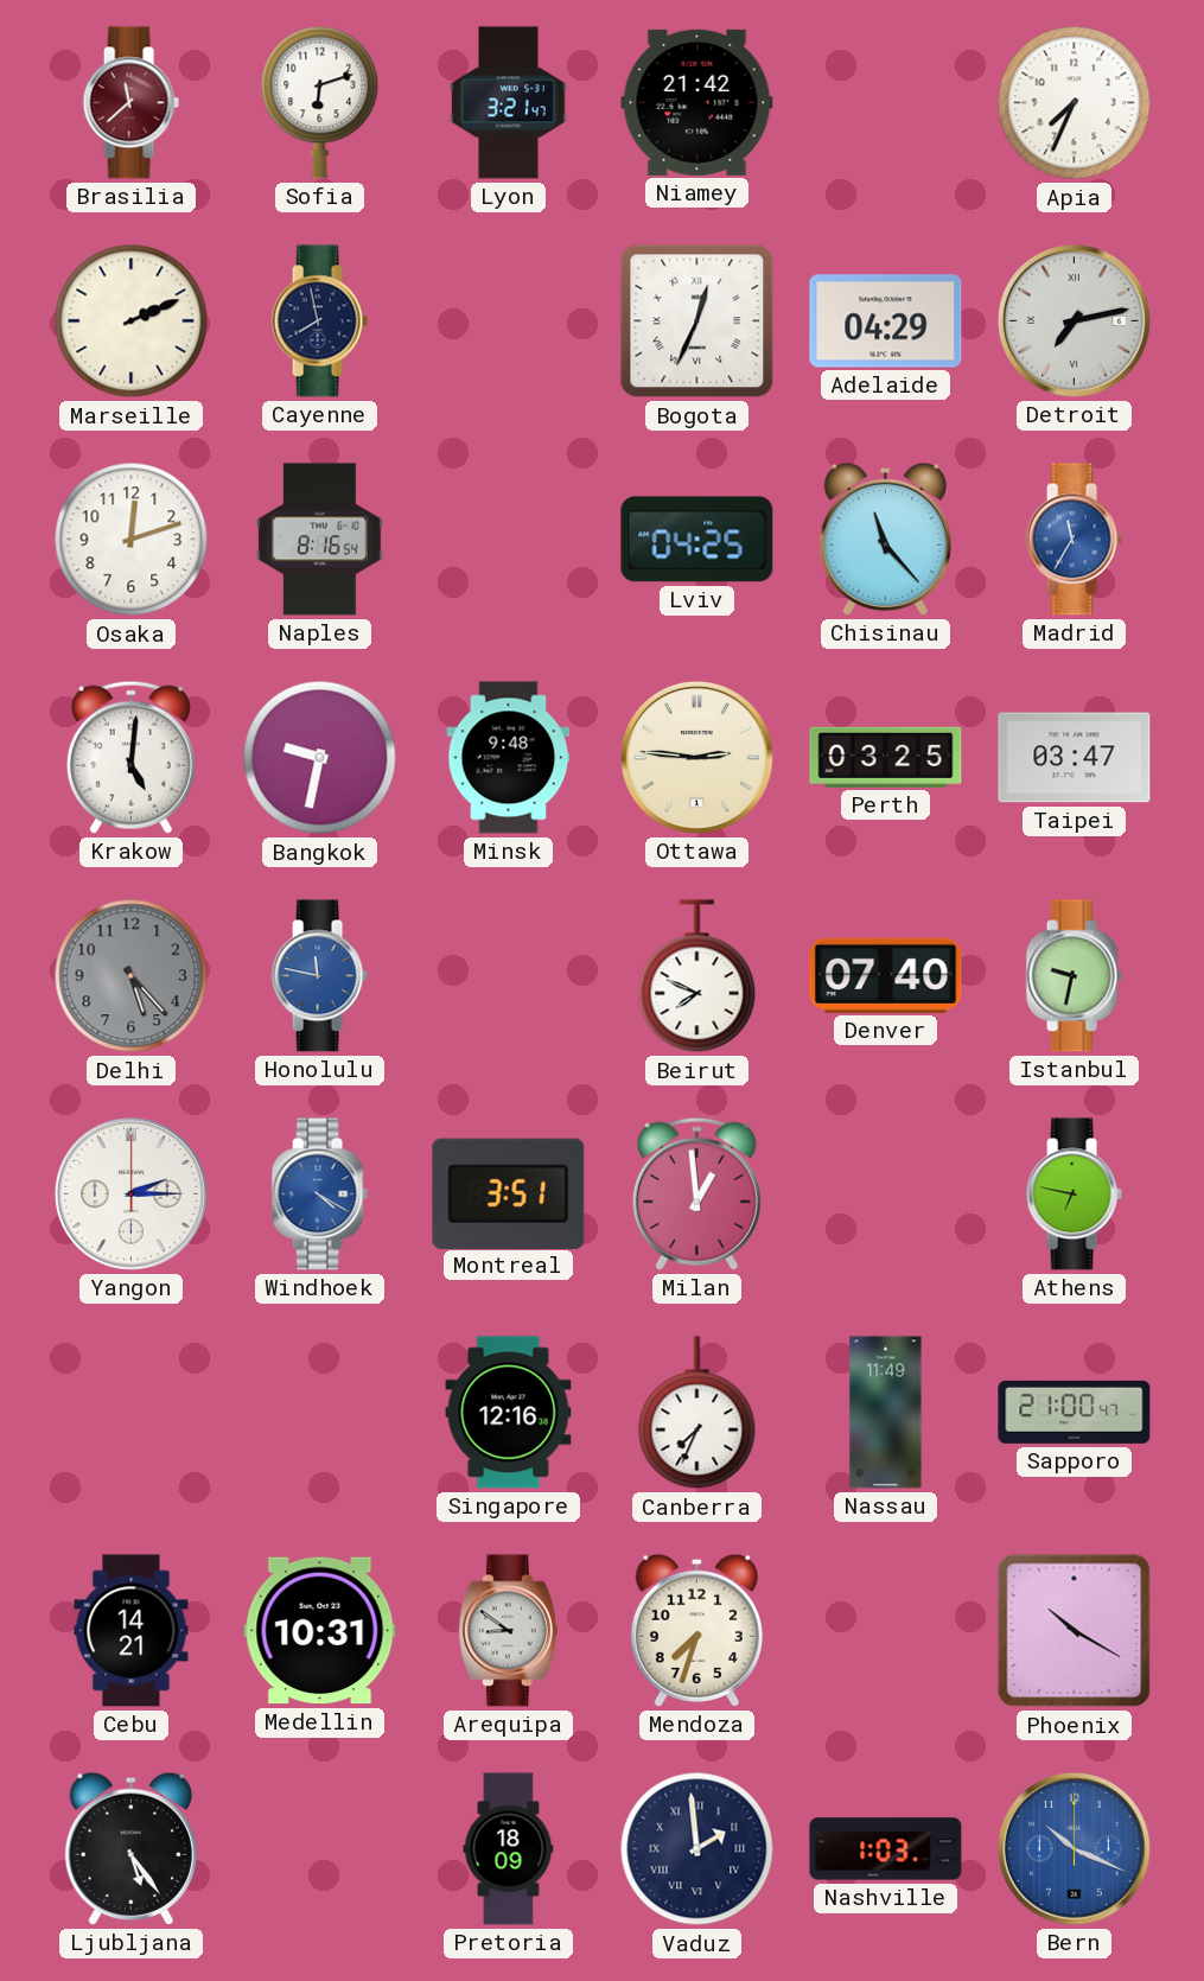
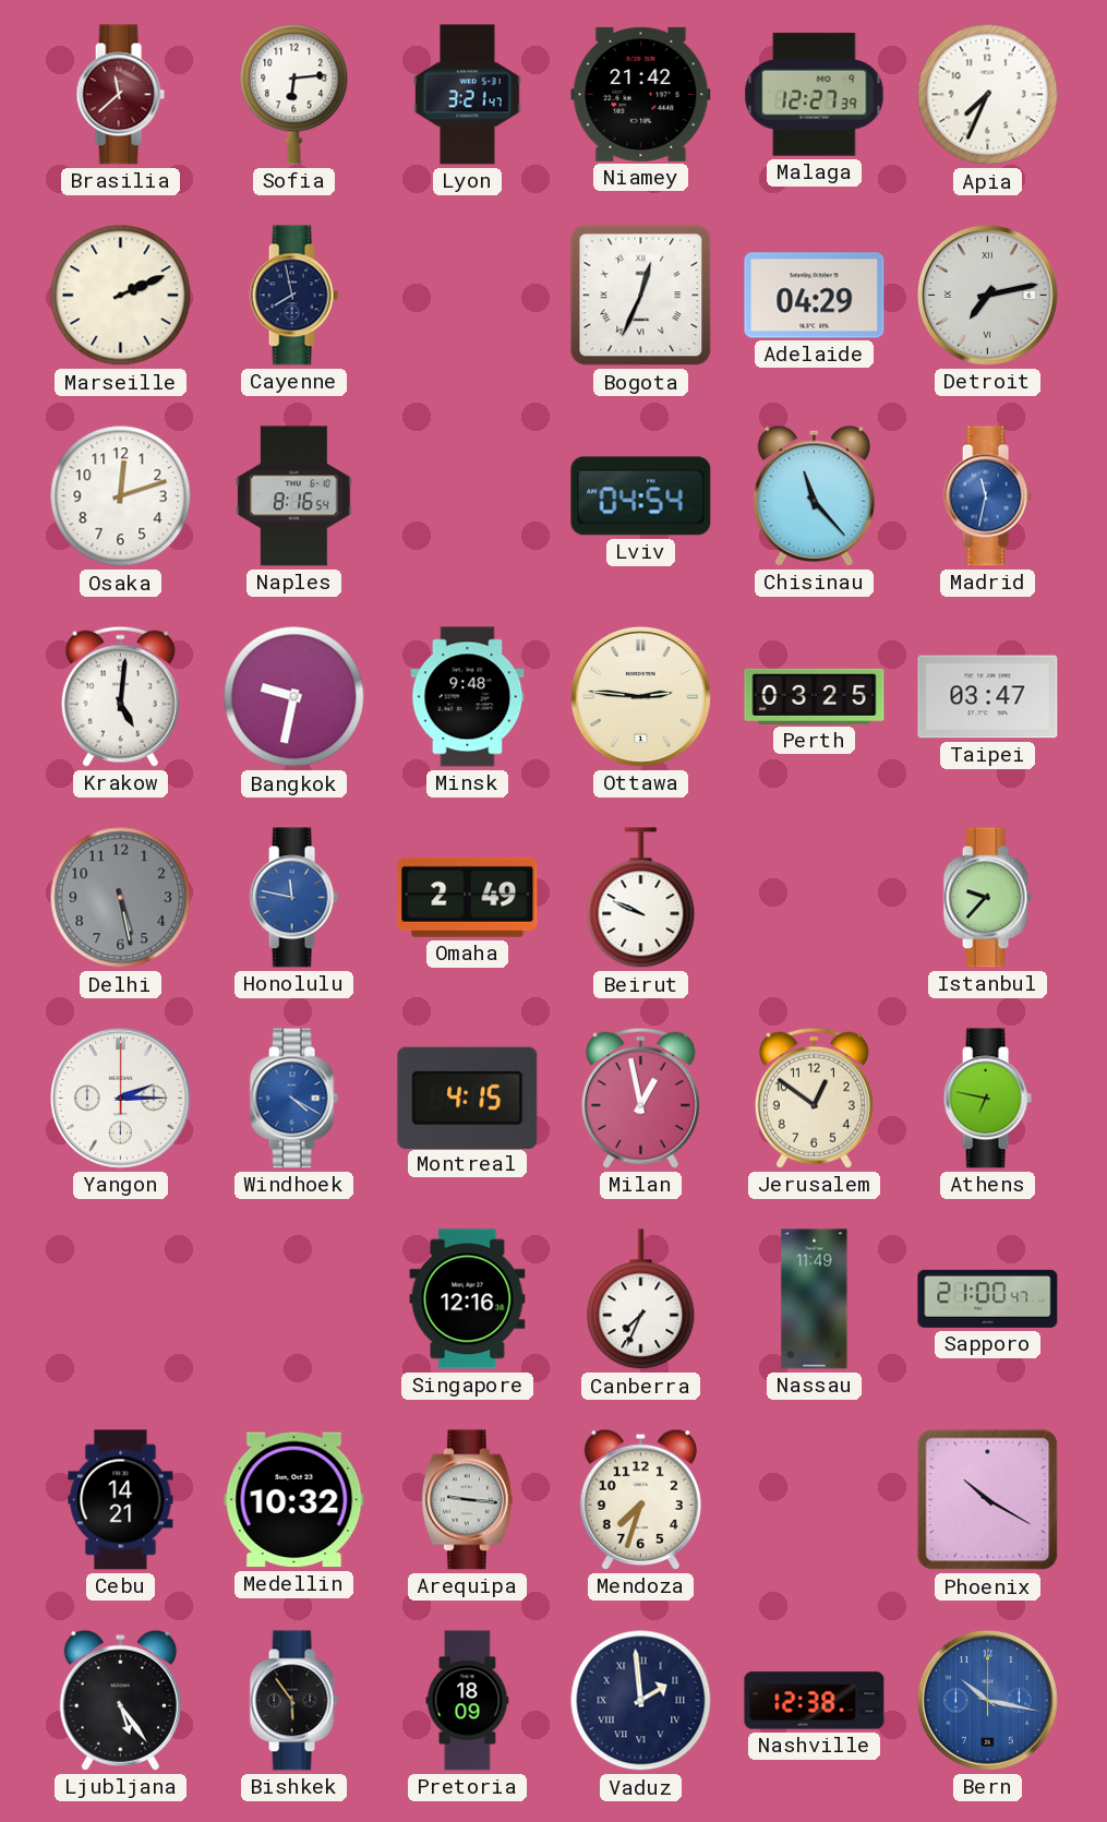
Sofia: 6:12 -> 6:14 (294, 94)
Malaga: none -> 12:27 (815, 95)
Lviv: 04:25 -> 04:54 (641, 496)
Madrid: 11:35 -> 11:32 (987, 496)
Delhi: 5:23 -> 5:28 (121, 898)
Omaha: none -> 2:49 (468, 897)
Beirut: 7:49 -> 9:49 (641, 898)
Denver: 07:40 -> none (886, 975)
Istanbul: 9:32 -> 9:37 (987, 898)
Montreal: 3:51 -> 4:15 (468, 1098)
Milan: 12:59 -> 12:58 (640, 1098)
Jerusalem: none -> 12:51 (814, 1098)
Medellin: 10:31 -> 10:32 (294, 1500)
Arequipa: 8:51 -> 9:16 (467, 1500)
Bishkek: none -> 5:54 (293, 1701)
Nashville: 1:03 -> 12:38 (815, 1701)
Bern: 10:19 -> 10:17 (988, 1701)
